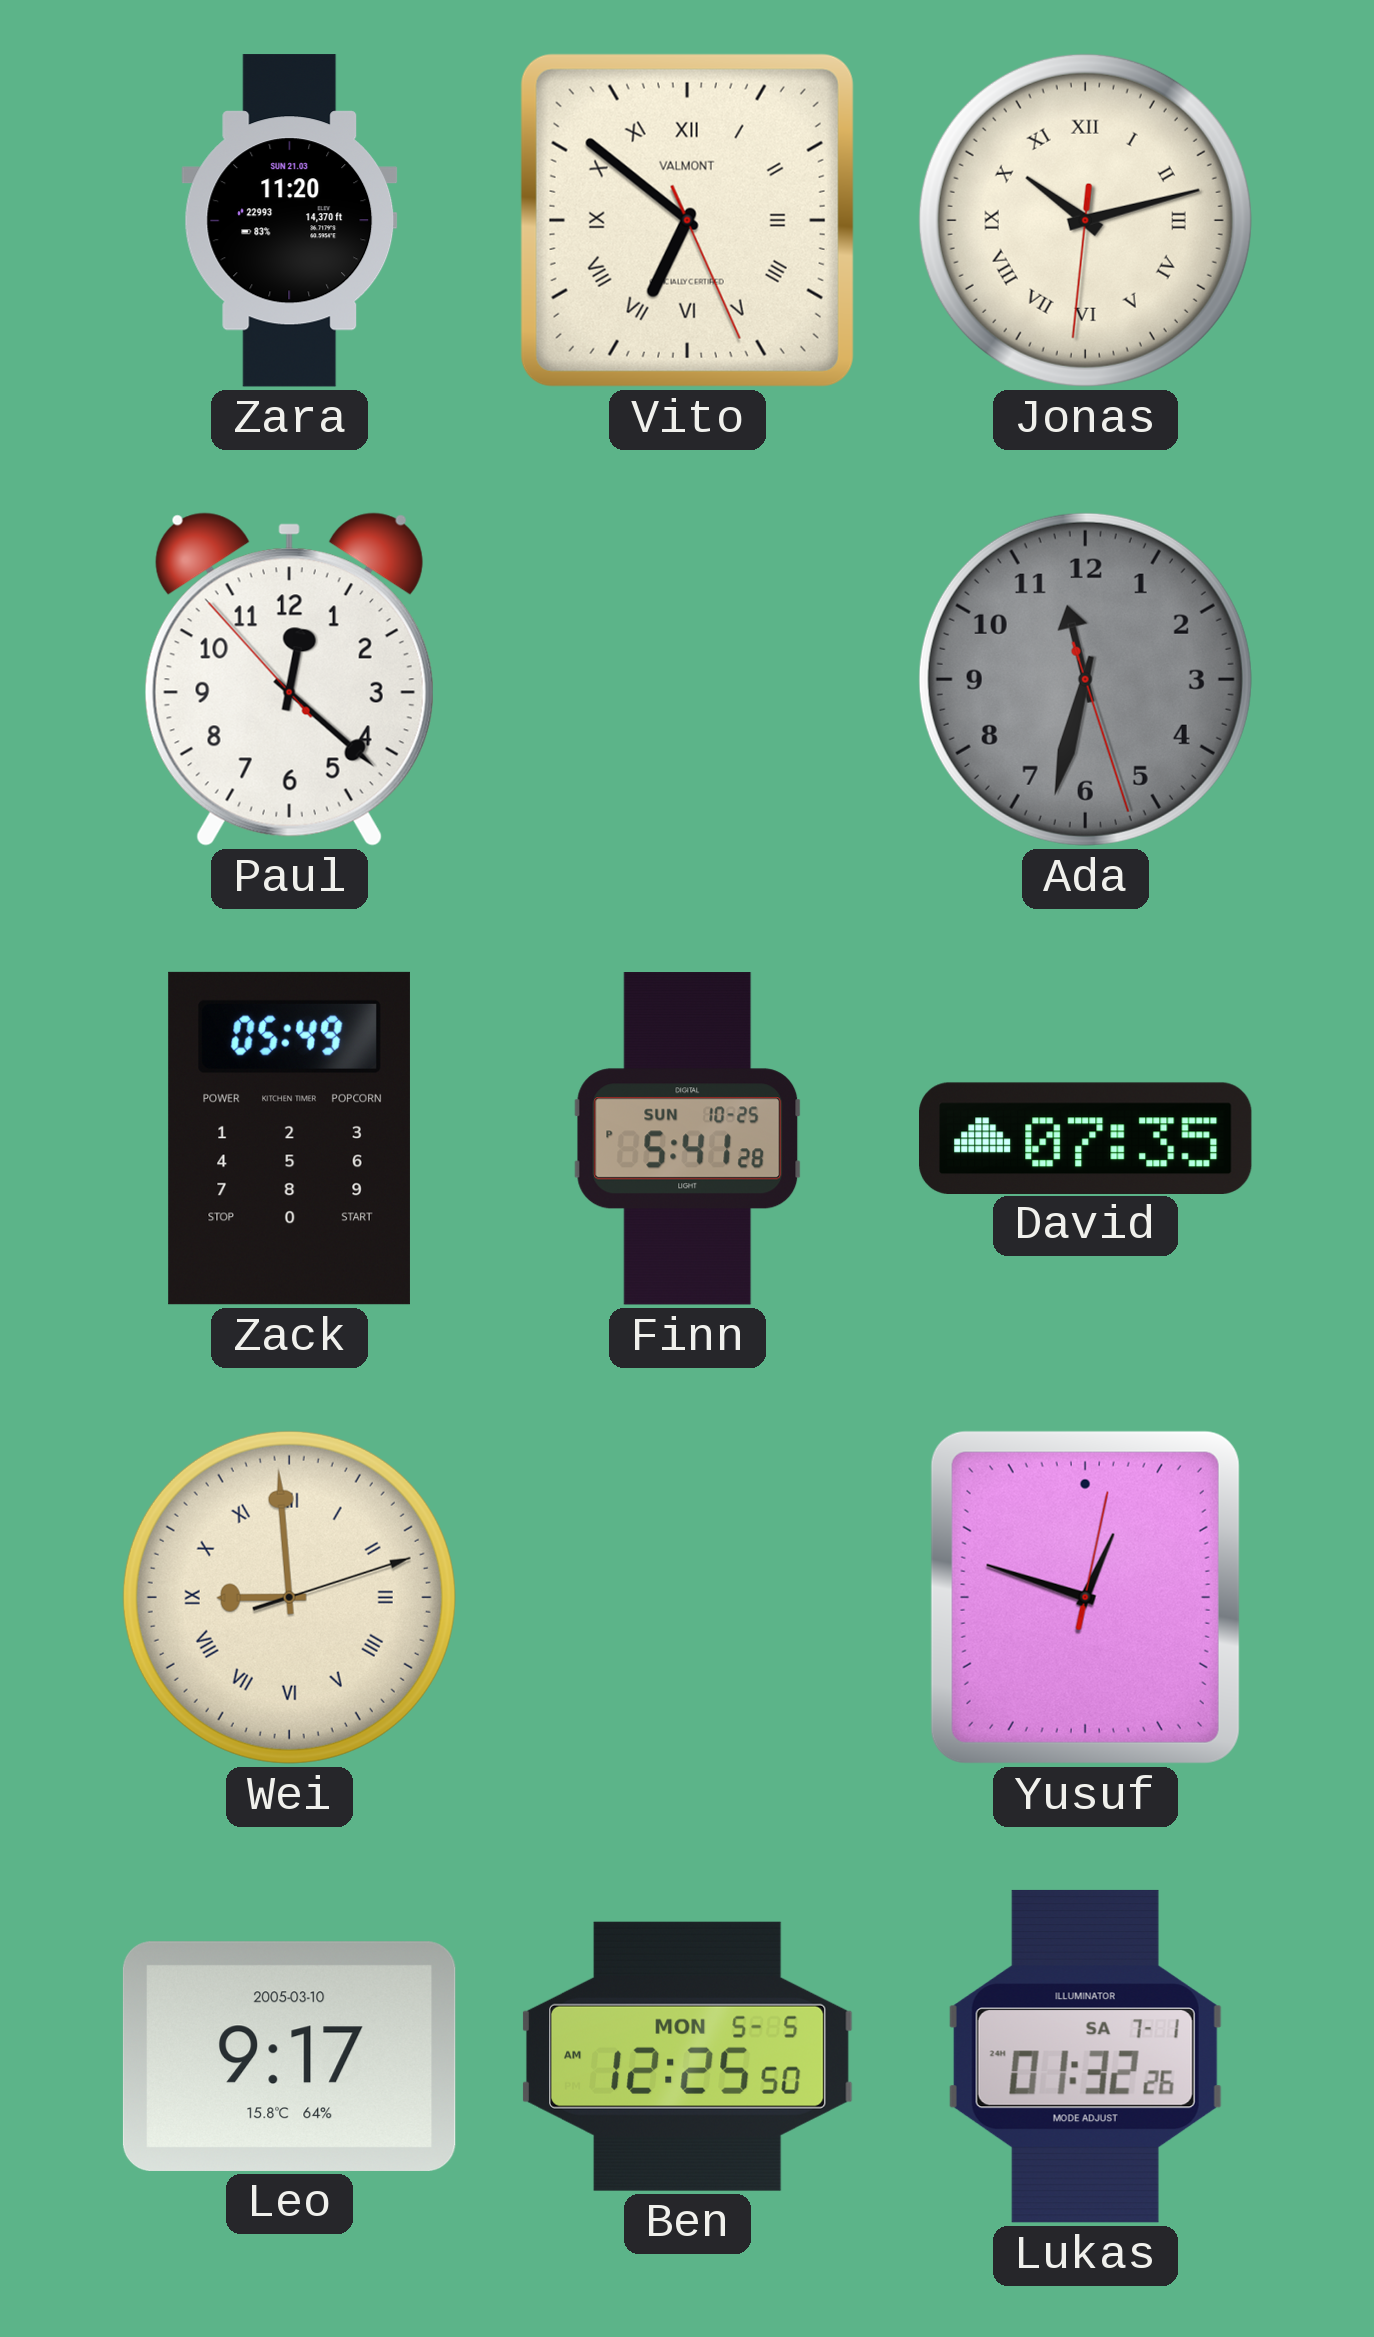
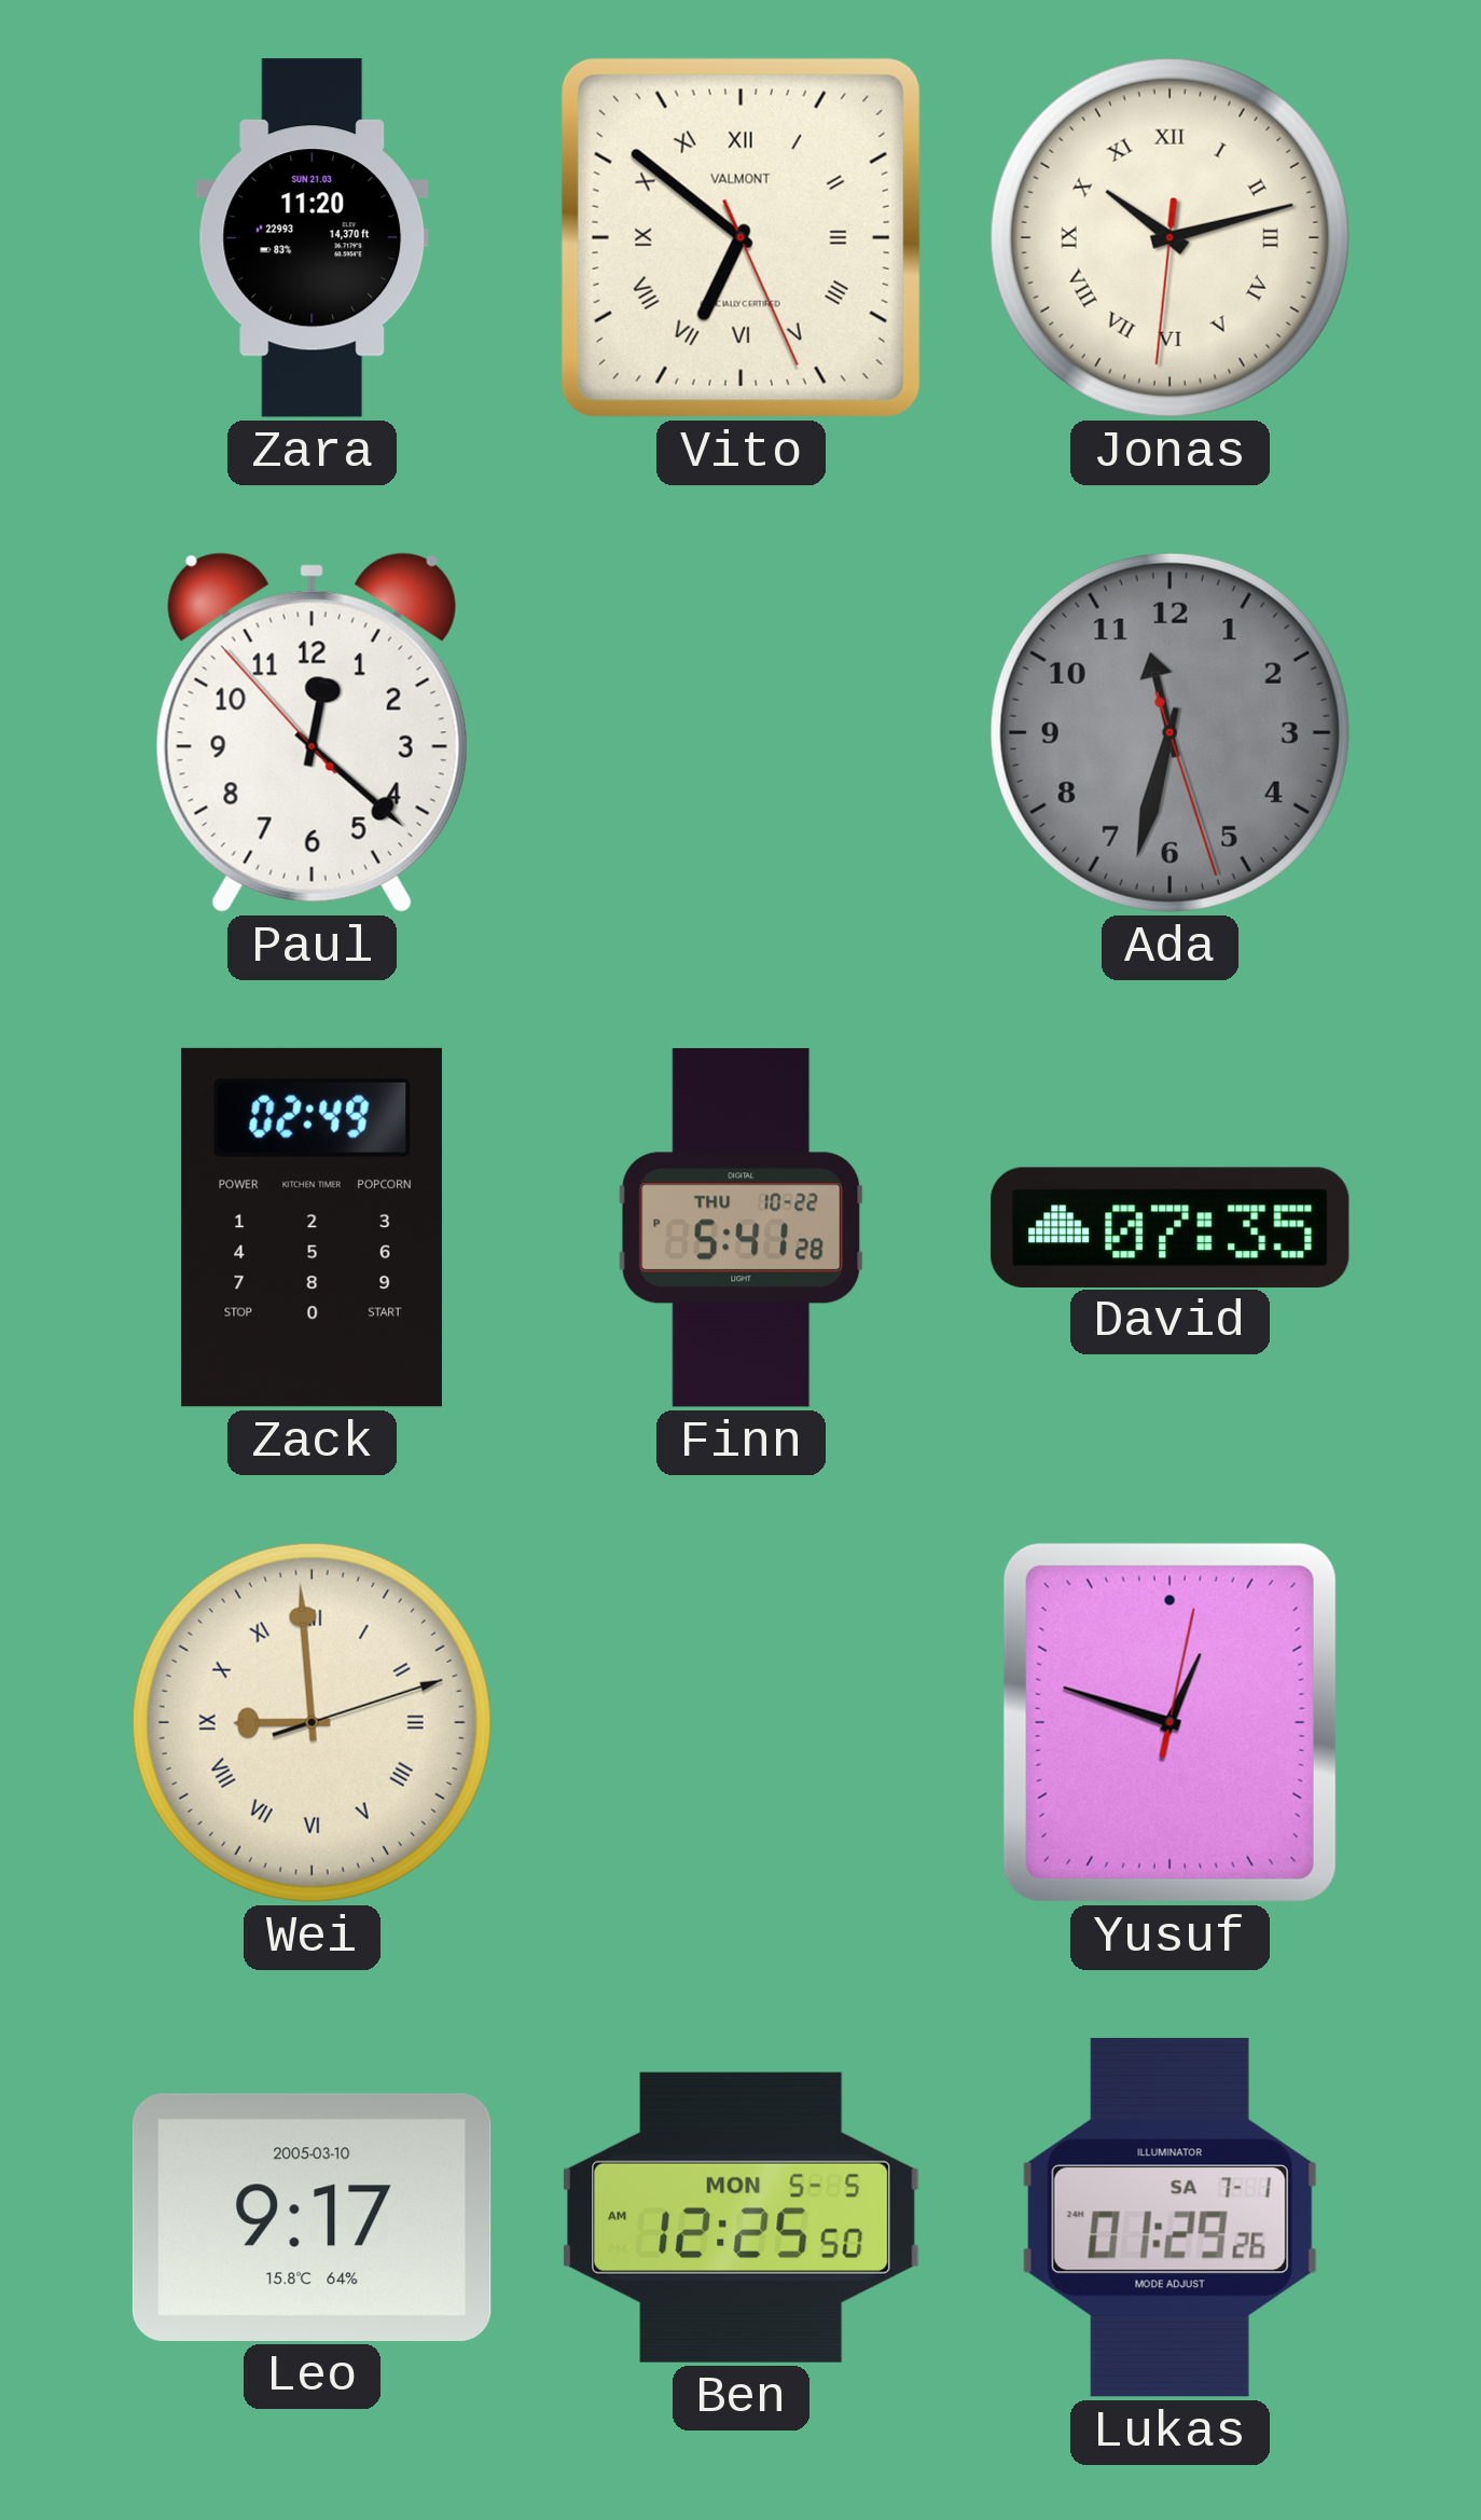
Zack: 05:49 -> 02:49 (312, 1227)
Finn date: SUN 10-25 -> THU 10-22 (742, 1228)
Lukas: 01:32 -> 01:29 (1169, 2217)
